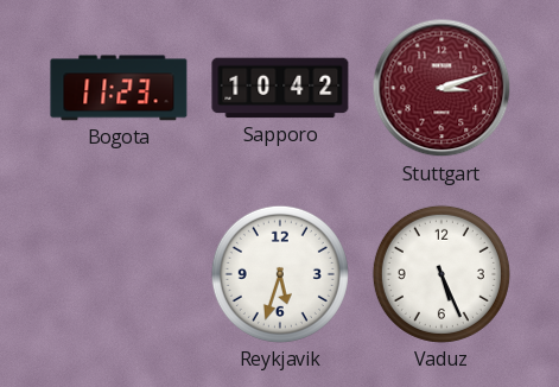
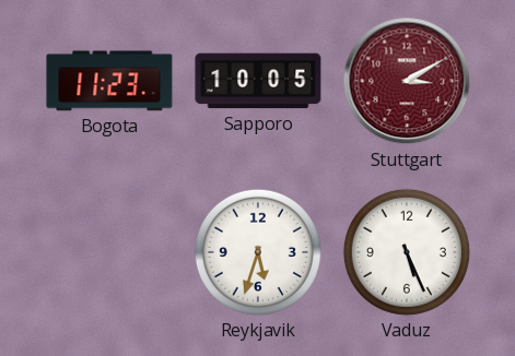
Sapporo: 10:42 -> 10:05 (258, 81)
Stuttgart: 3:12 -> 3:10 (407, 81)
